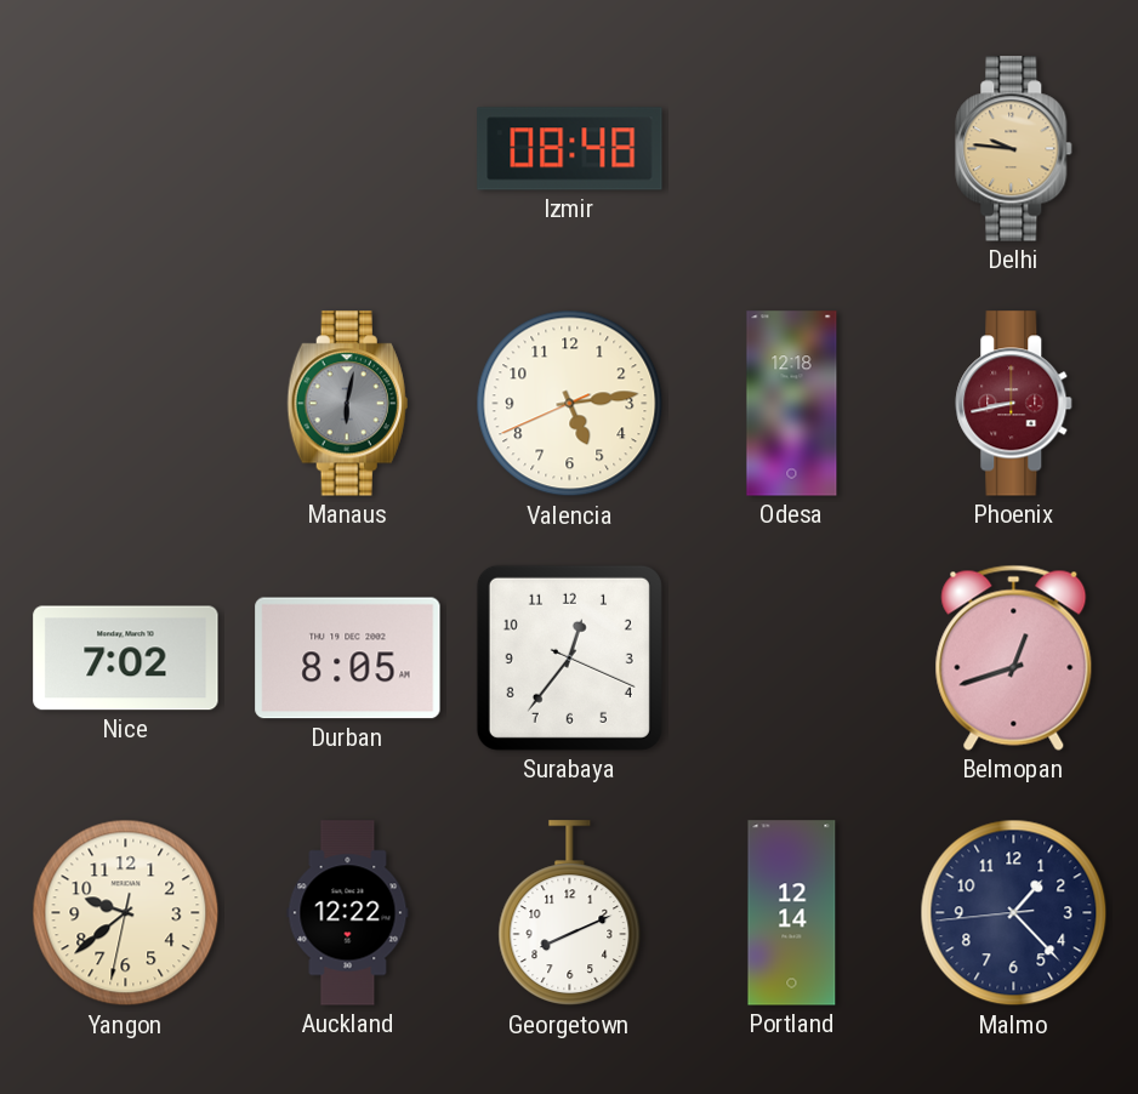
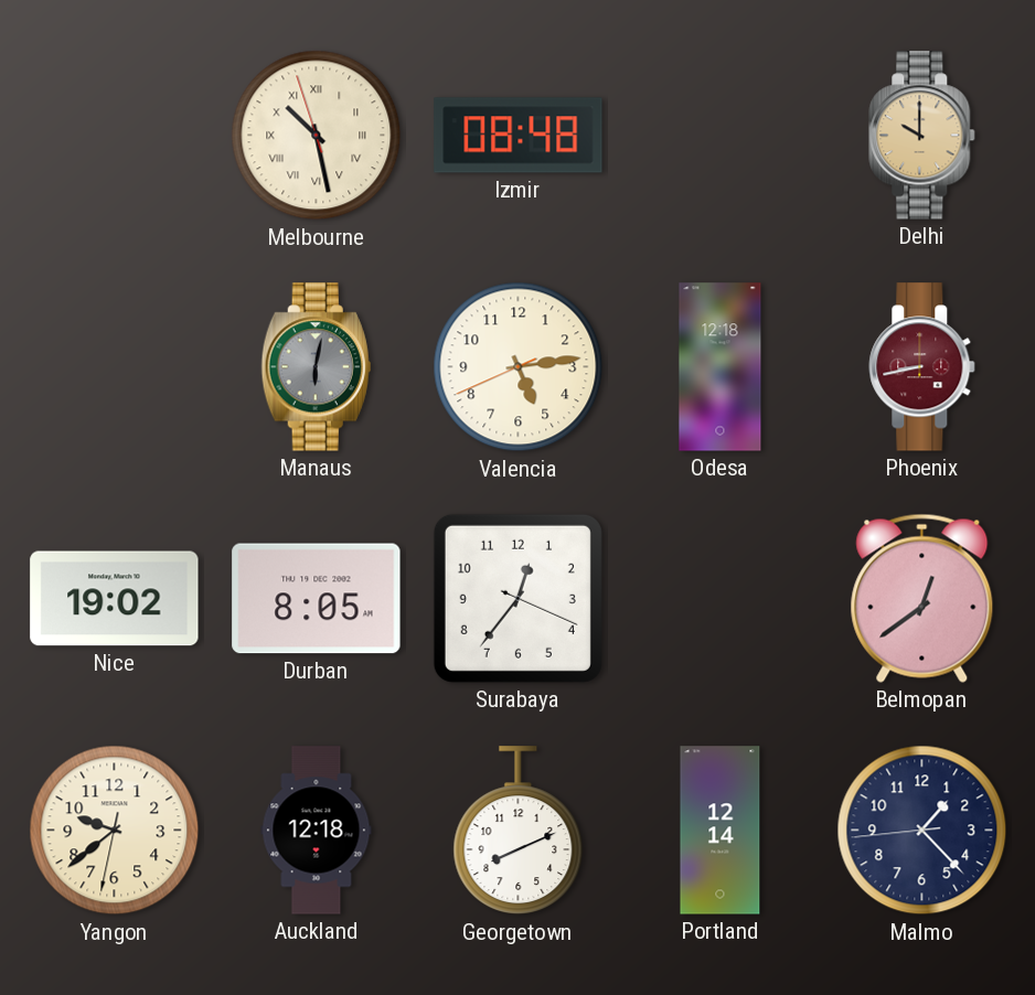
Melbourne: none -> 10:27 (317, 136)
Delhi: 9:46 -> 10:00 (922, 136)
Nice: 7:02 -> 19:02 (115, 599)
Belmopan: 12:42 -> 12:39 (922, 598)
Auckland: 12:22 -> 12:18 (317, 831)
